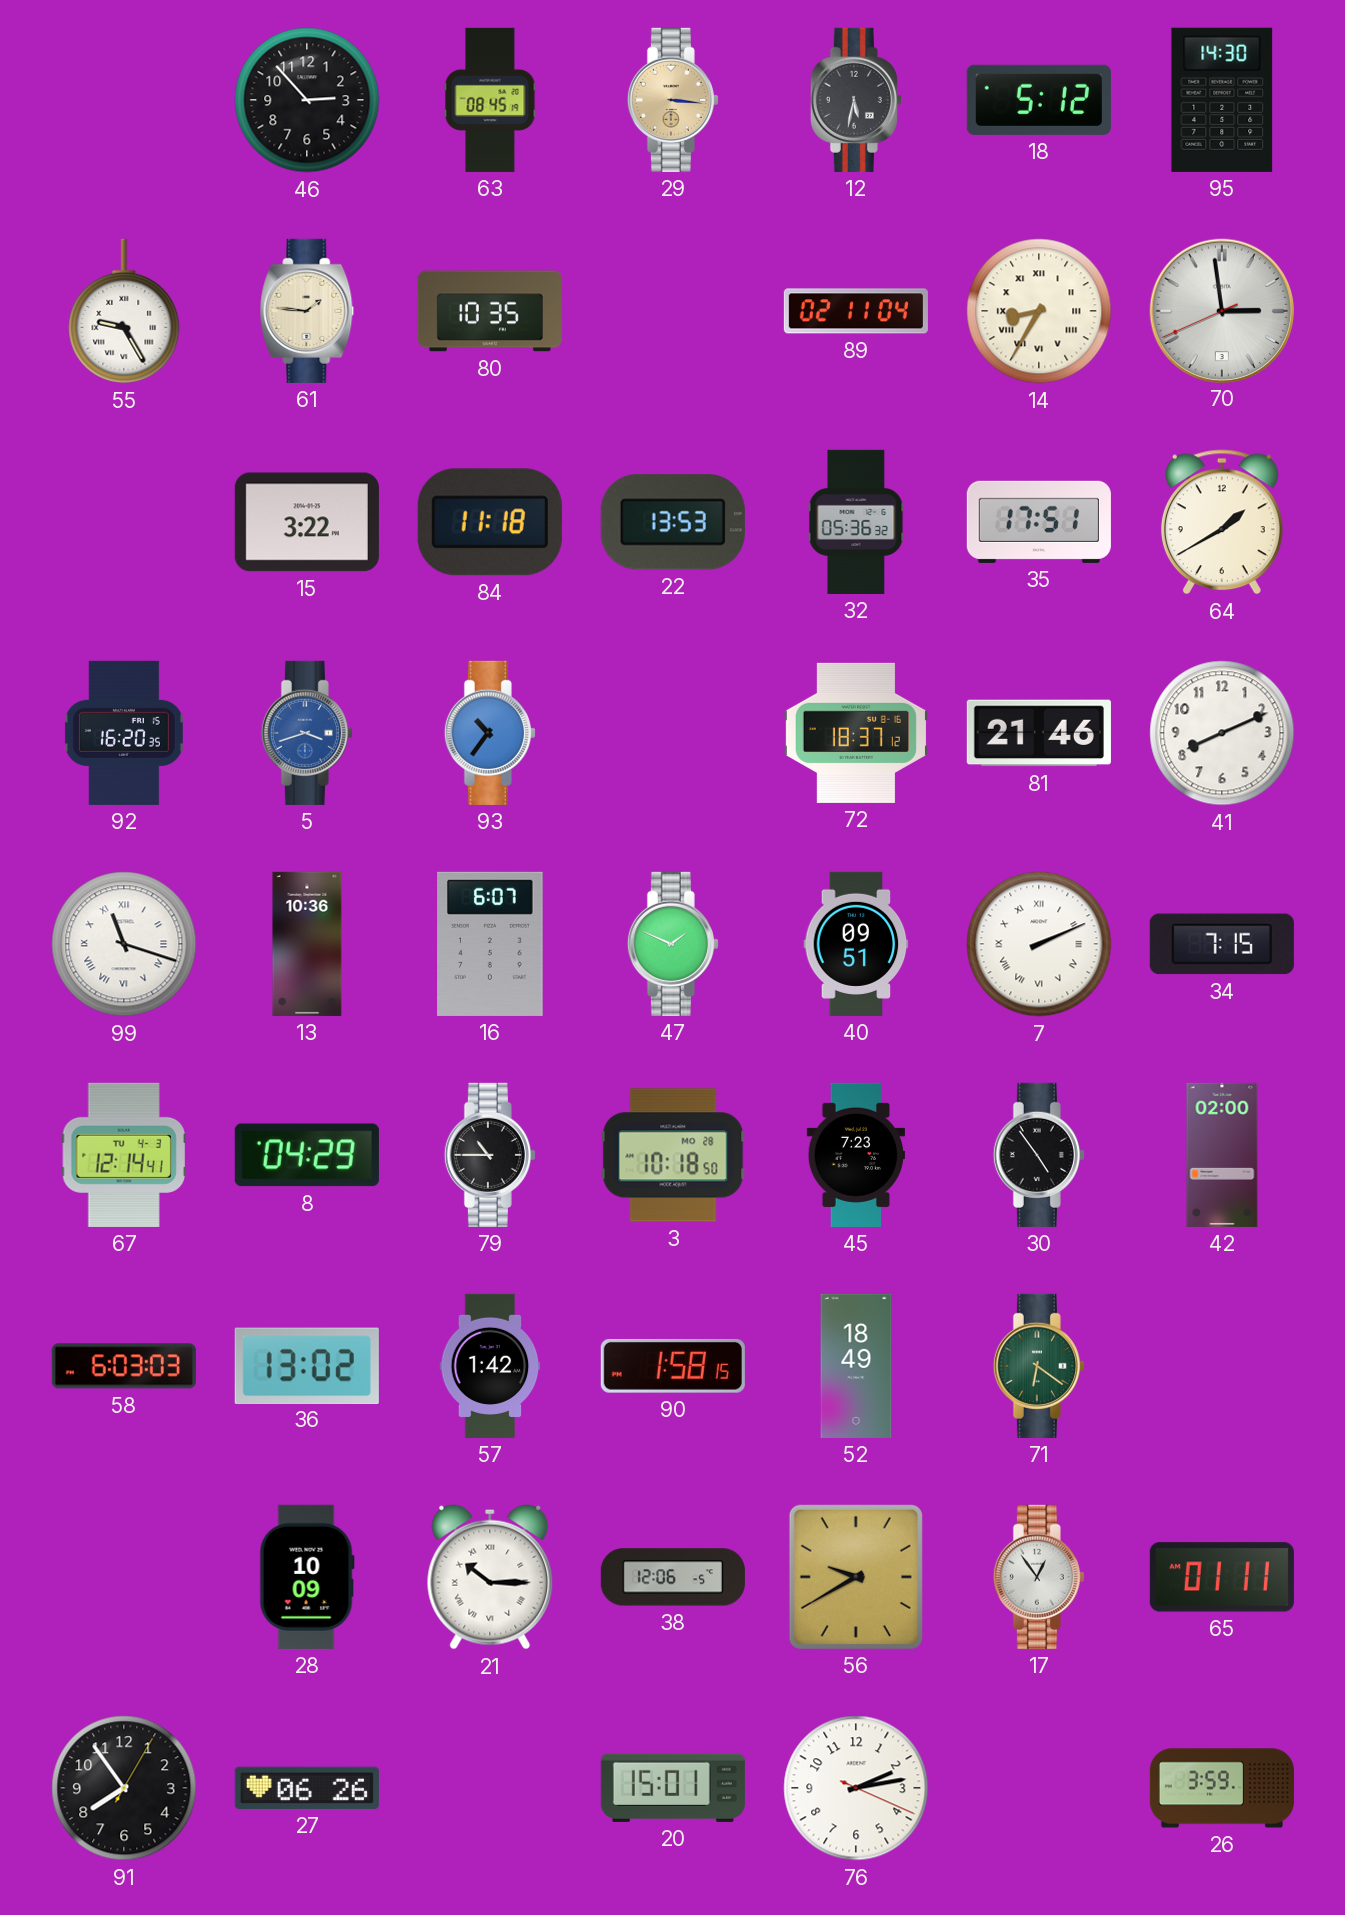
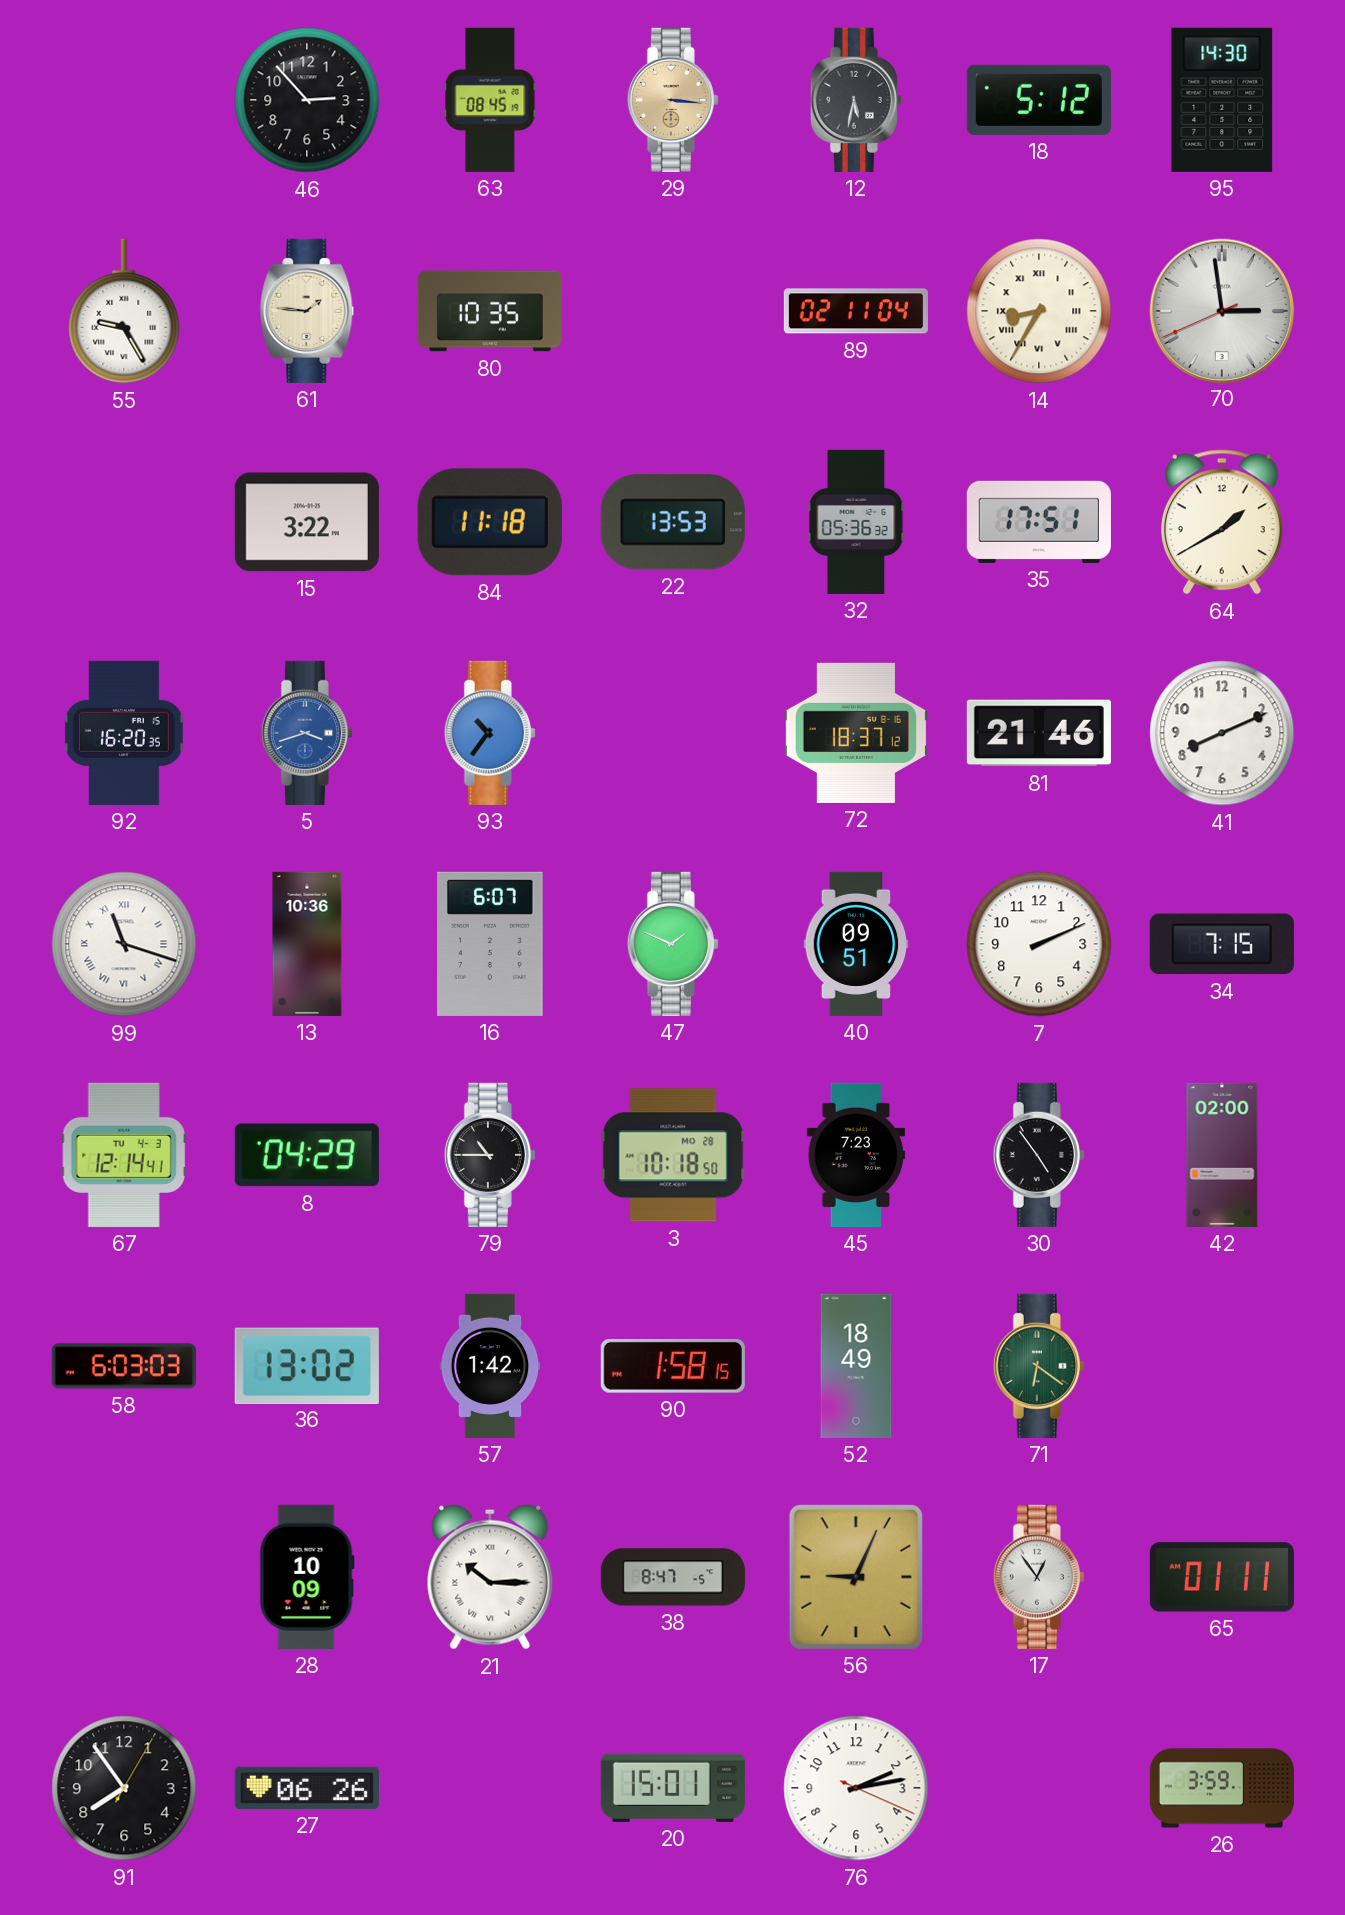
7 numerals: Roman -> Arabic (1039, 944)
38: 12:06 -> 8:47 (673, 1577)
56: 9:40 -> 9:04 (856, 1577)
